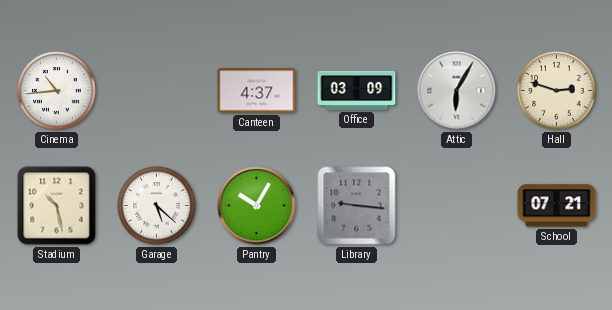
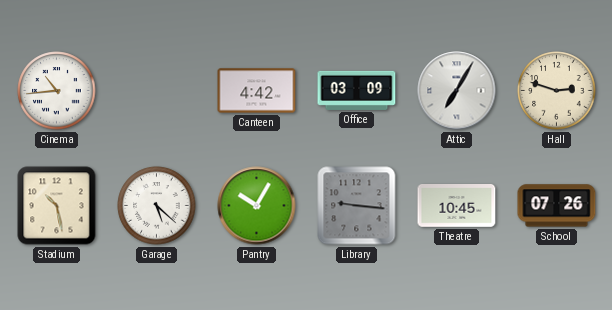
Canteen: 4:37 -> 4:42 (257, 91)
Attic: 6:05 -> 7:05 (457, 91)
Theatre: none -> 10:45 (457, 206)
School: 07:21 -> 07:26 (557, 206)
